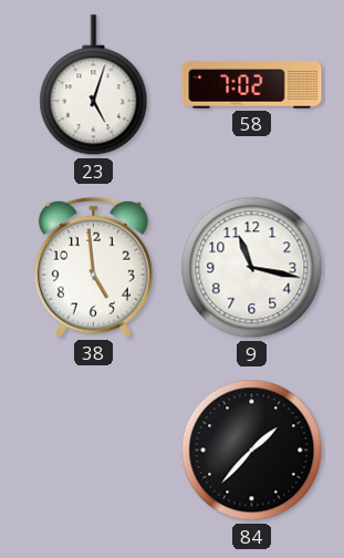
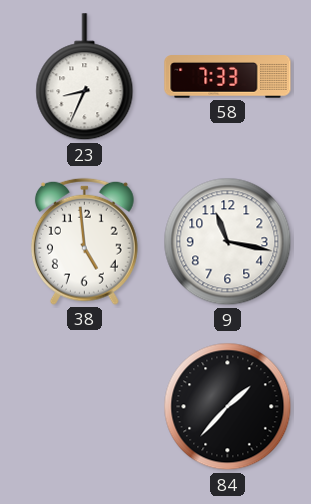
23: 5:03 -> 8:34 (85, 77)
58: 7:02 -> 7:33 (228, 77)
